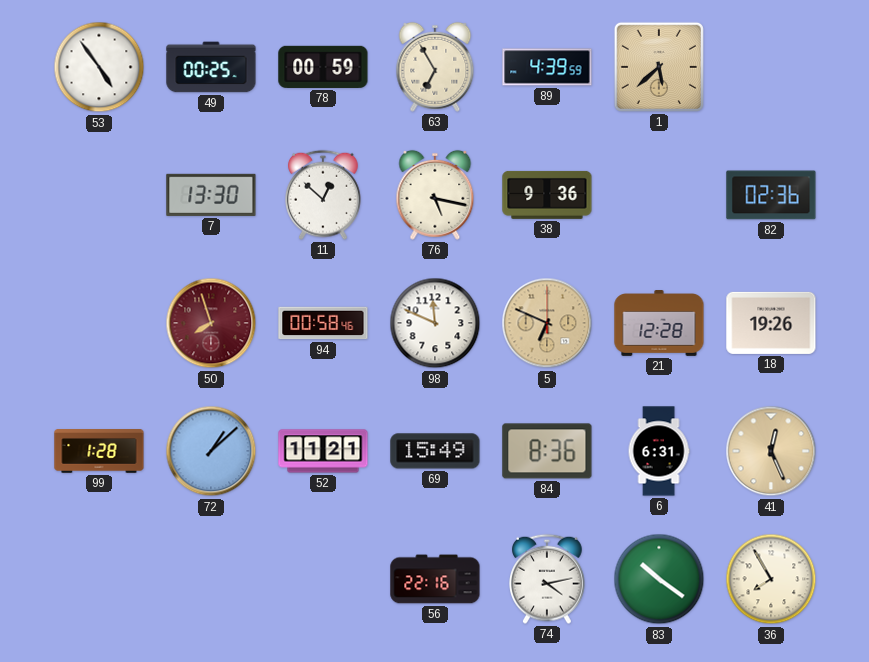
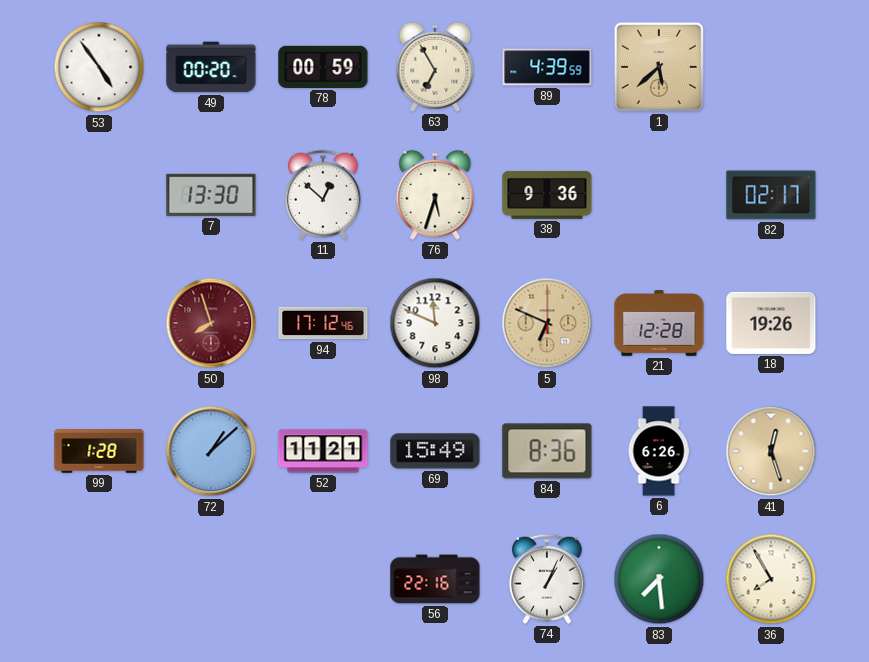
49: 00:25 -> 00:20 (211, 67)
76: 5:17 -> 5:33 (435, 195)
82: 02:36 -> 02:17 (771, 195)
94: 00:58 -> 17:12 (323, 323)
6: 6:31 -> 6:26 (659, 451)
41: 12:26 -> 12:27 (771, 451)
74: 4:13 -> 1:04 (548, 579)
83: 10:21 -> 7:29 (659, 579)
